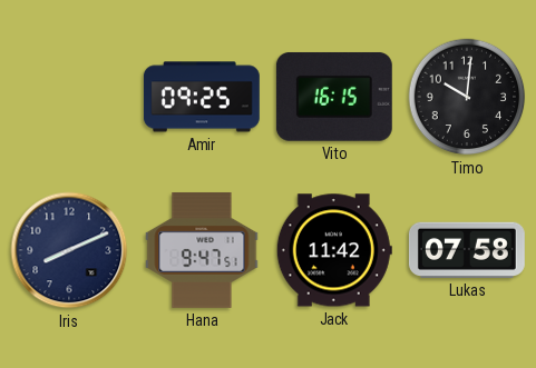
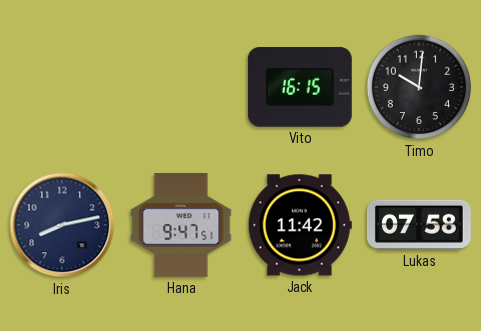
Amir: 09:25 -> none (202, 97)
Iris: 8:11 -> 8:13 (62, 225)
